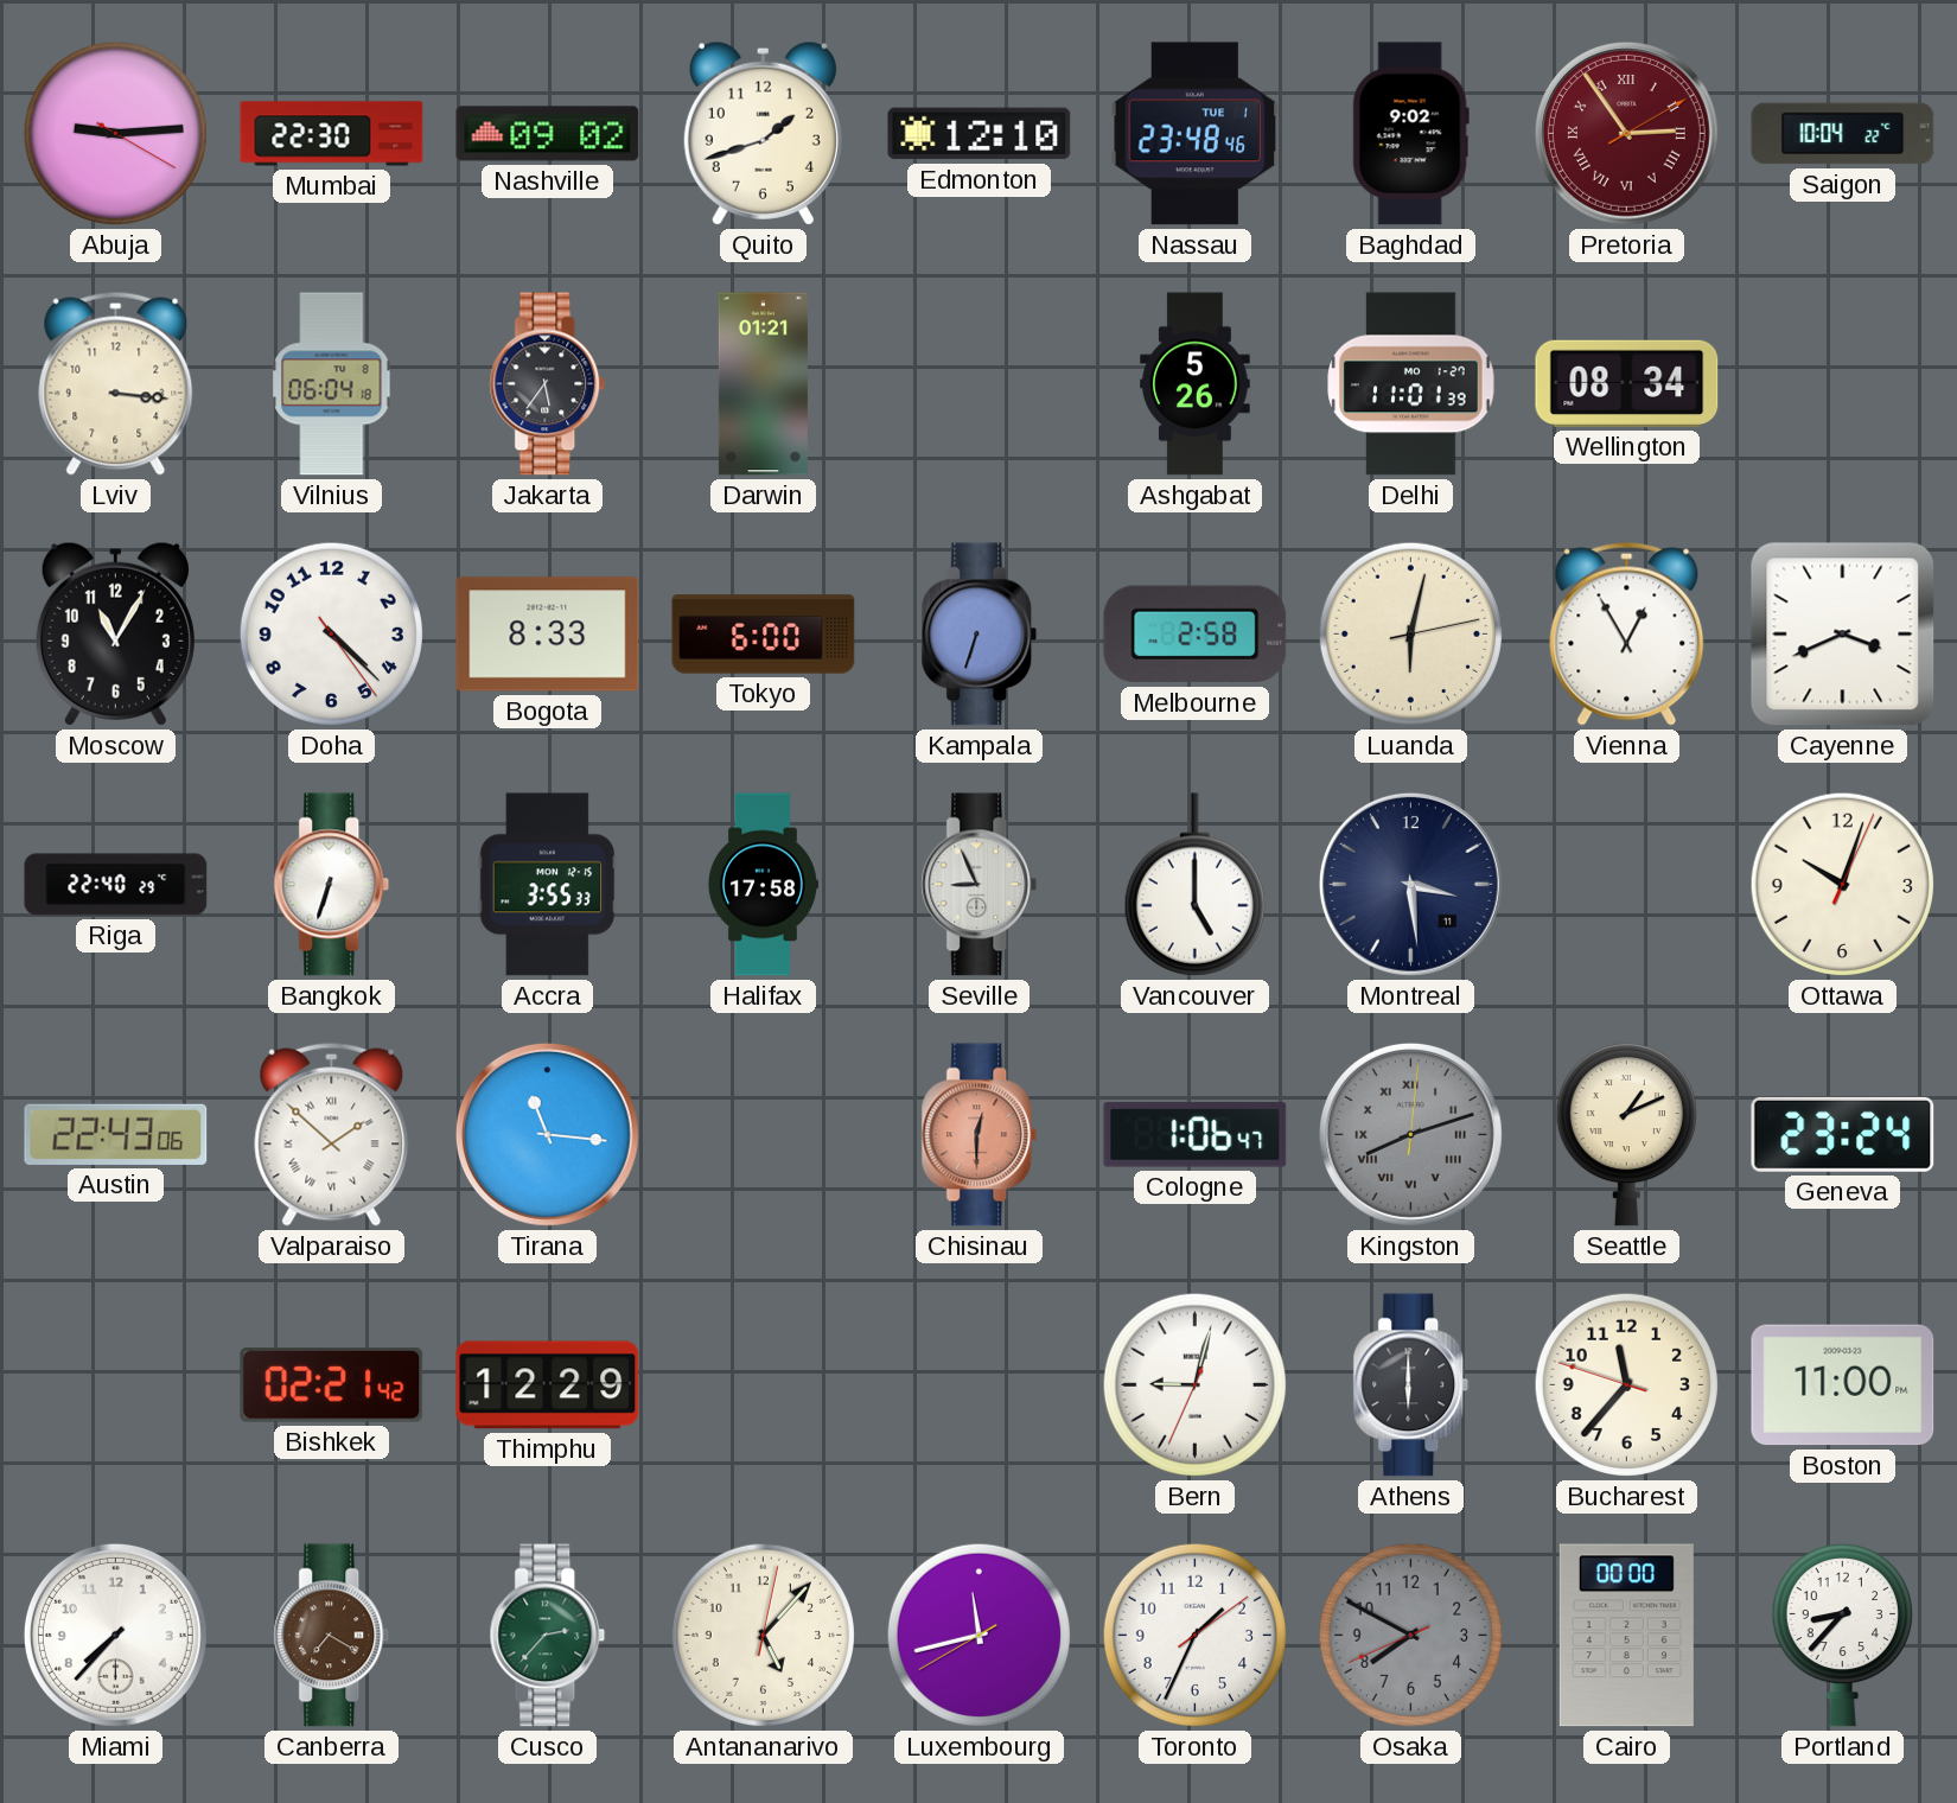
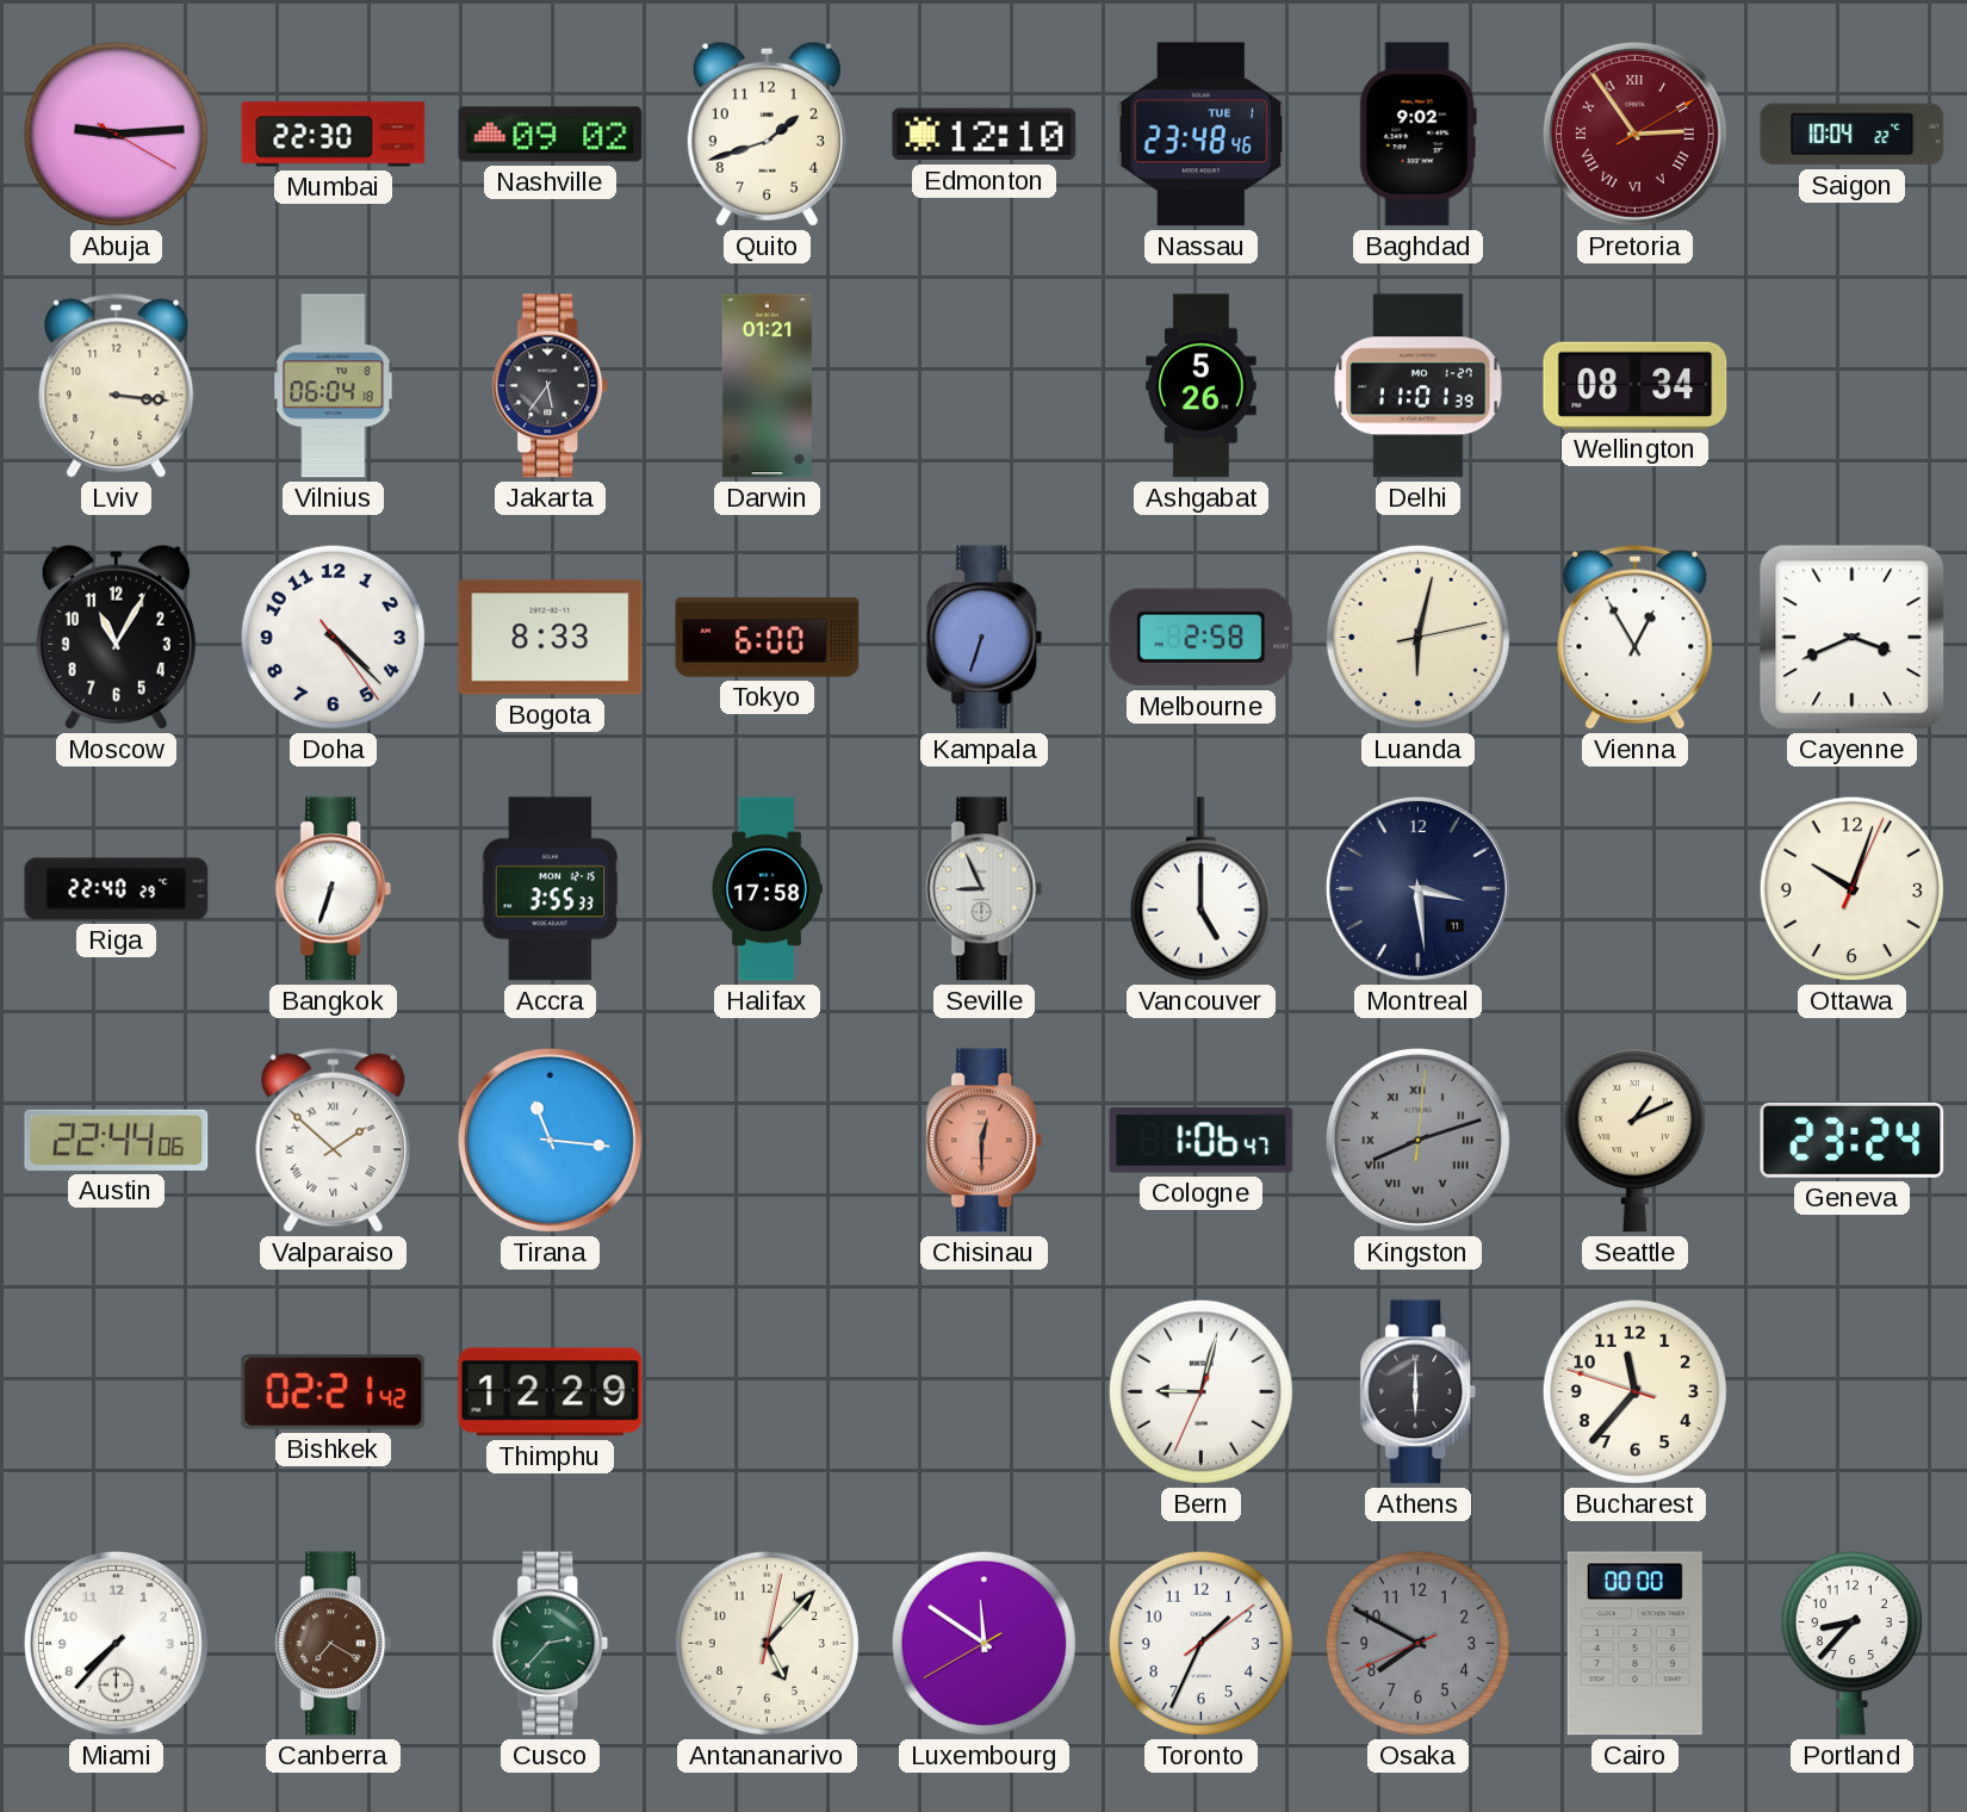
Austin: 22:43 -> 22:44 (117, 1140)
Boston: 11:00 -> none (1843, 1385)
Luxembourg: 11:42 -> 11:50 (983, 1643)
